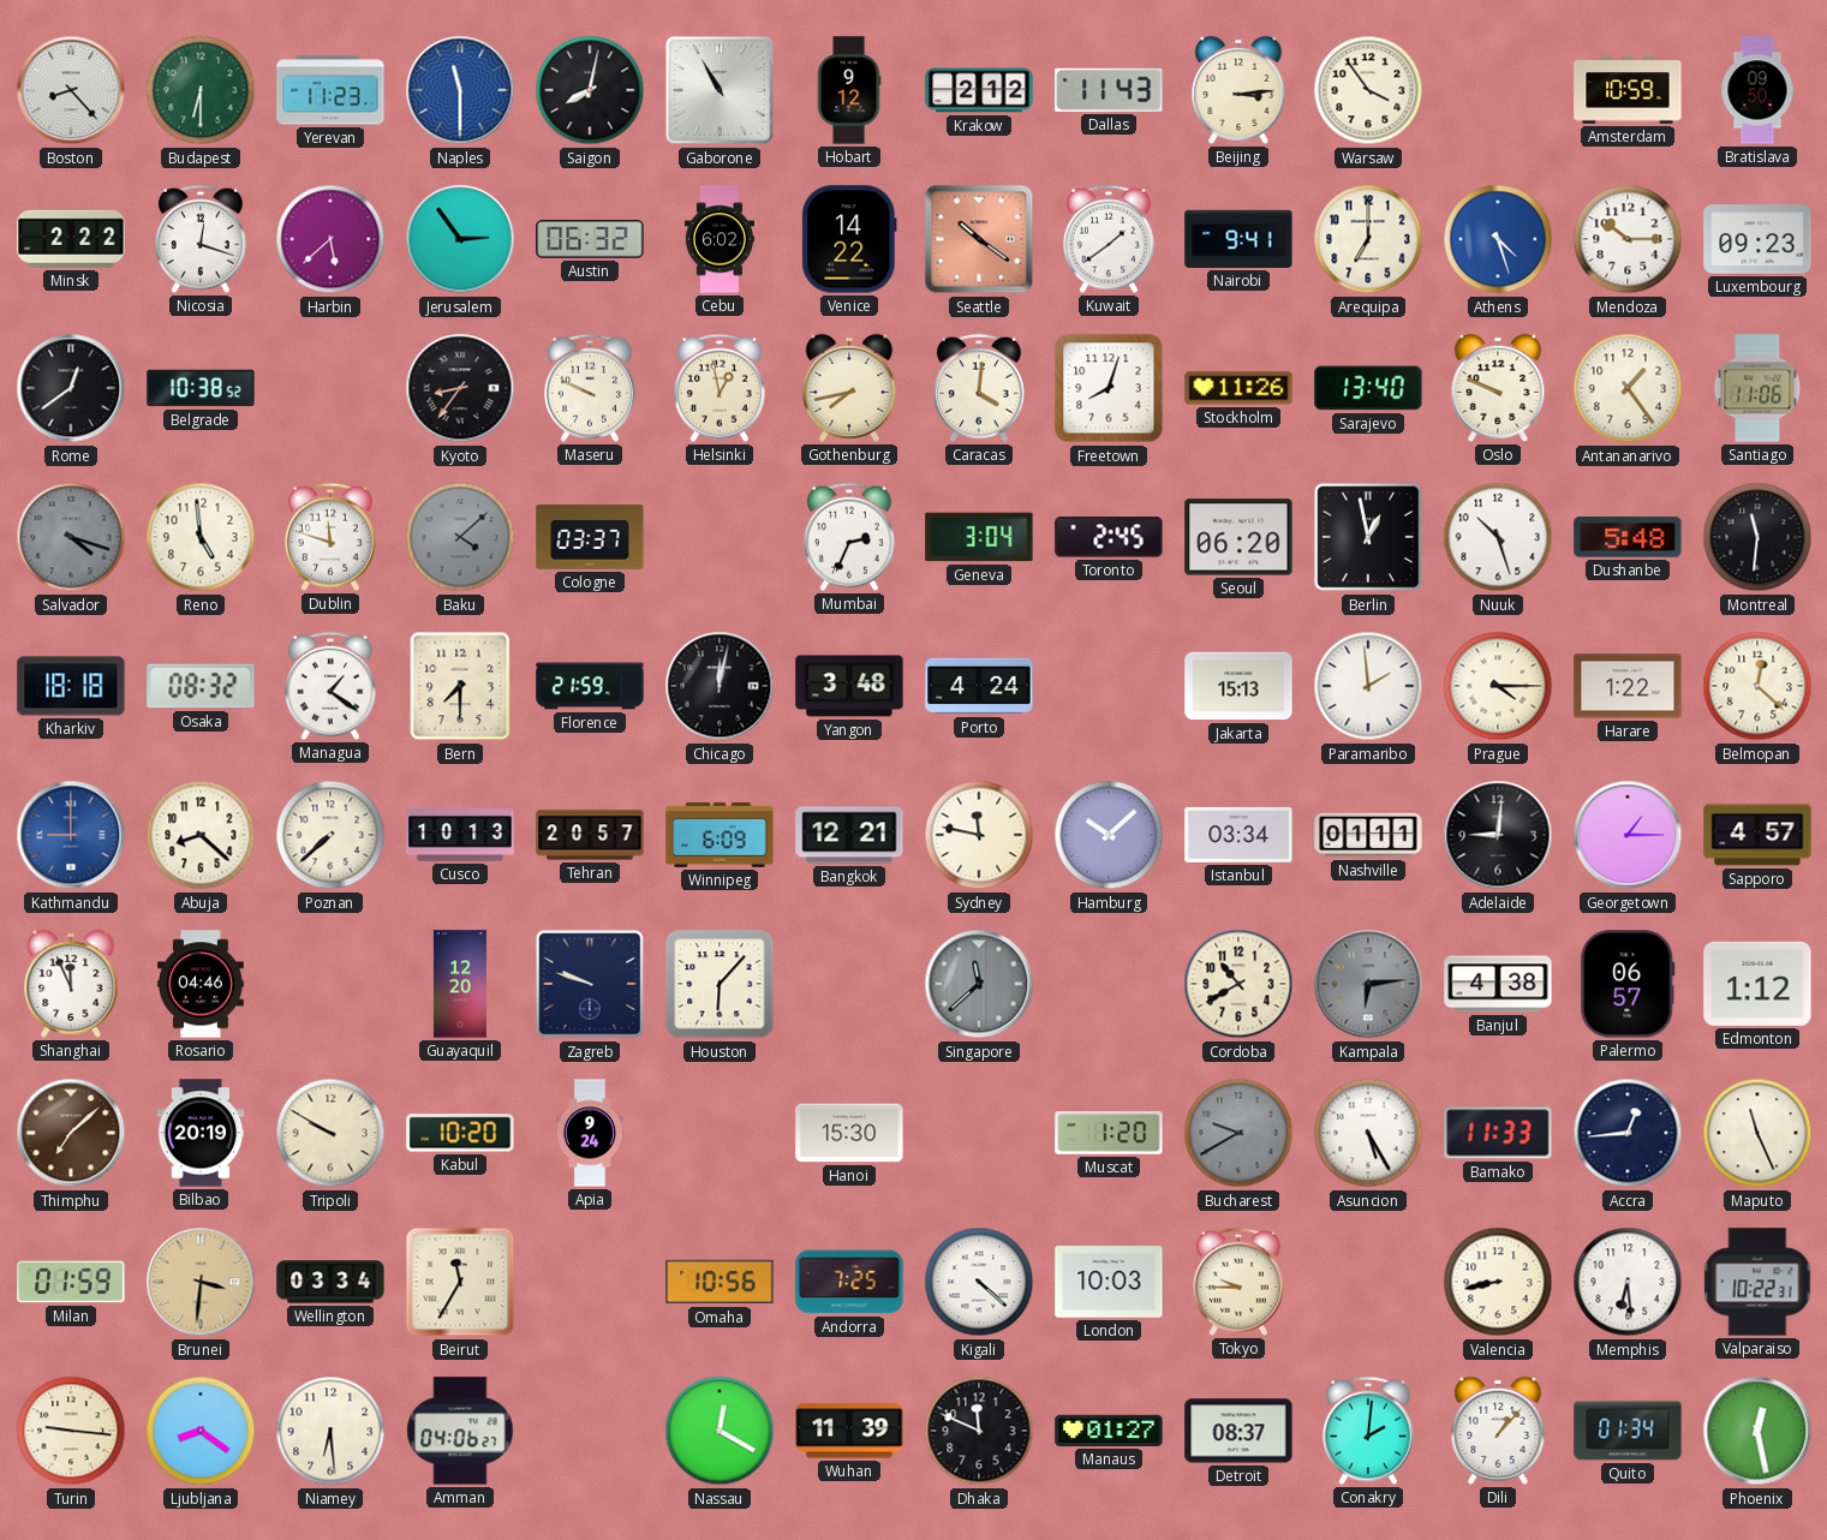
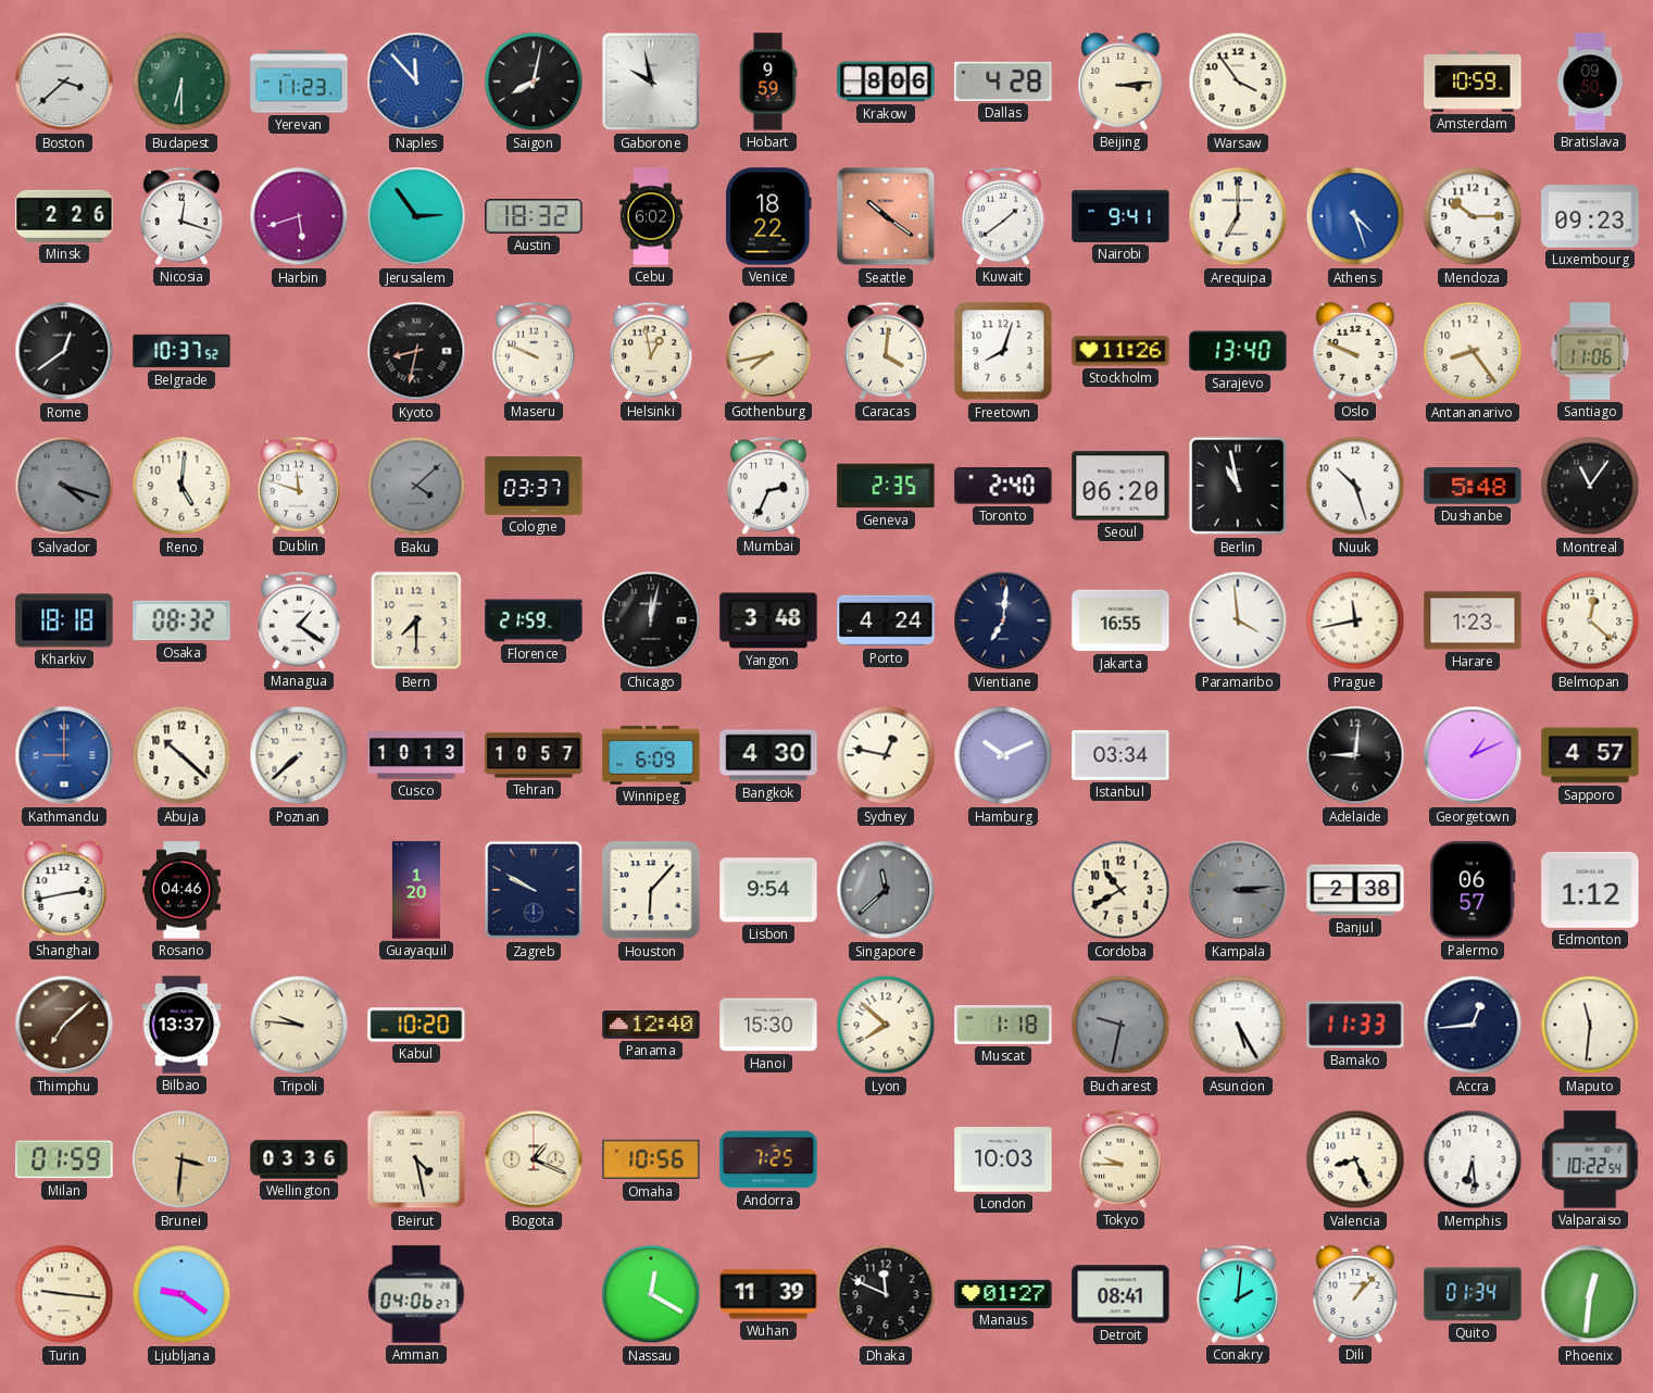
Boston: 8:23 -> 3:38 (64, 81)
Naples: 11:30 -> 11:53 (416, 81)
Gaborone: 10:55 -> 9:58 (651, 81)
Hobart: 9:12 -> 9:59 (768, 81)
Krakow: 2:12 -> 8:06 (886, 81)
Dallas: 11:43 -> 4:28 (1003, 81)
Minsk: 2:22 -> 2:26 (64, 216)
Harbin: 5:38 -> 5:42 (299, 216)
Austin: 06:32 -> 18:32 (534, 216)
Venice: 14:22 -> 18:22 (768, 216)
Belgrade: 10:38 -> 10:37 (181, 351)
Kyoto: 8:36 -> 8:32 (416, 351)
Antananarivo: 1:24 -> 8:24 (1473, 351)
Reno: 4:59 -> 5:01 (181, 486)
Geneva: 3:04 -> 2:35 (886, 486)
Toronto: 2:45 -> 2:40 (1003, 486)
Berlin: 12:58 -> 10:58 (1238, 486)
Montreal: 11:31 -> 11:06 (1590, 486)
Vientiane: none -> 7:01 (1003, 620)
Jakarta: 15:13 -> 16:55 (1120, 620)
Paramaribo: 1:59 -> 3:59 (1238, 620)
Prague: 4:15 -> 11:43 (1355, 620)
Harare: 1:22 -> 1:23 (1473, 620)
Abuja: 8:22 -> 10:22 (181, 755)
Tehran: 20:57 -> 10:57 (534, 755)
Bangkok: 12:21 -> 4:30 (768, 755)
Sydney: 11:47 -> 12:47 (886, 755)
Hamburg: 10:08 -> 10:11 (1003, 755)
Nashville: 01:11 -> none (1368, 835)
Georgetown: 1:15 -> 1:11 (1473, 755)
Shanghai: 11:56 -> 2:43 (64, 890)
Guayaquil: 12:20 -> 1:20 (416, 890)
Zagreb: 9:48 -> 9:50 (534, 890)
Lisbon: none -> 9:54 (768, 890)
Kampala: 6:14 -> 3:14 (1238, 890)
Banjul: 4:38 -> 2:38 (1355, 890)
Bilbao: 20:19 -> 13:37 (181, 1025)
Tripoli: 9:50 -> 9:46 (299, 1025)
Apia: 9:24 -> none (590, 1133)
Panama: none -> 12:40 (651, 1025)
Lyon: none -> 7:52 (886, 1025)
Muscat: 1:20 -> 1:18 (1003, 1026)
Bucharest: 9:40 -> 9:32 (1120, 1025)
Maputo: 11:26 -> 11:31 (1590, 1025)
Wellington: 03:34 -> 03:36 (299, 1159)
Beirut: 11:35 -> 4:28 (416, 1159)
Bogota: none -> 1:19 (534, 1159)
Kigali: 4:22 -> none (979, 1282)
Valencia: 8:43 -> 8:26 (1355, 1159)
Valparaiso: 10:22:31 -> 10:22:54 (1590, 1159)
Ljubljana: 8:21 -> 9:21 (181, 1294)
Niamey: 6:29 -> none (330, 1431)
Detroit: 08:37 -> 08:41 (1120, 1294)
Phoenix: 12:28 -> 12:31 (1590, 1294)
